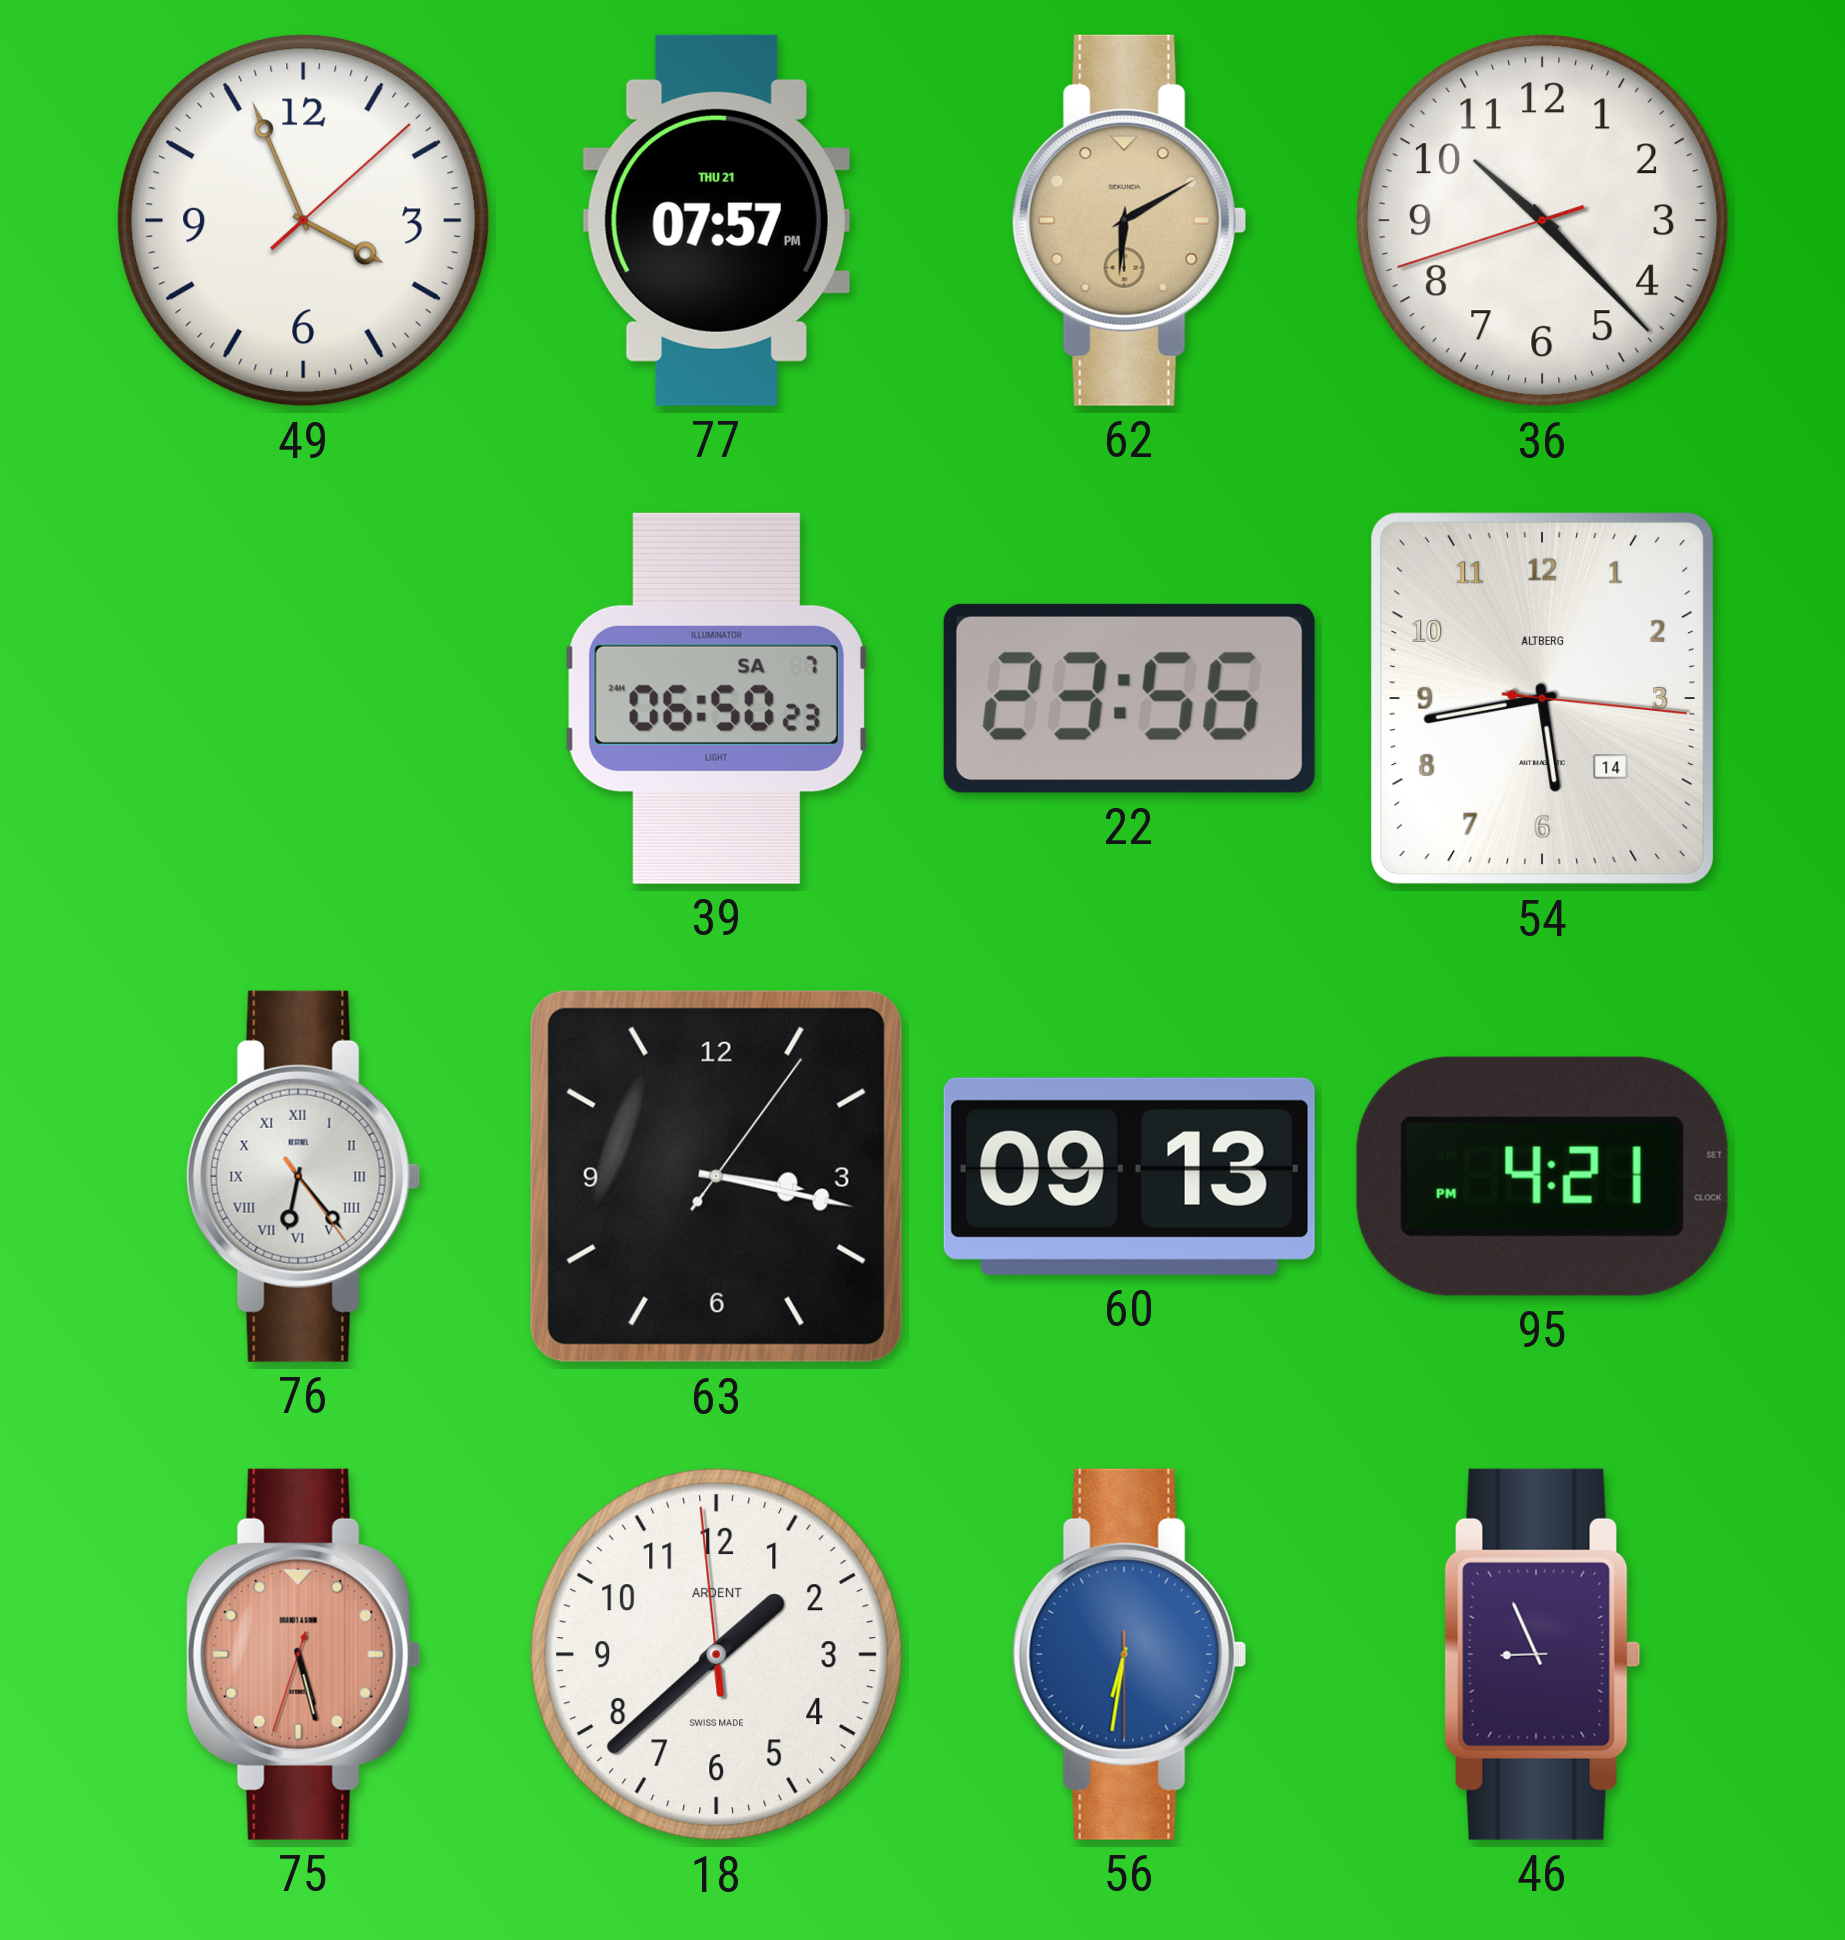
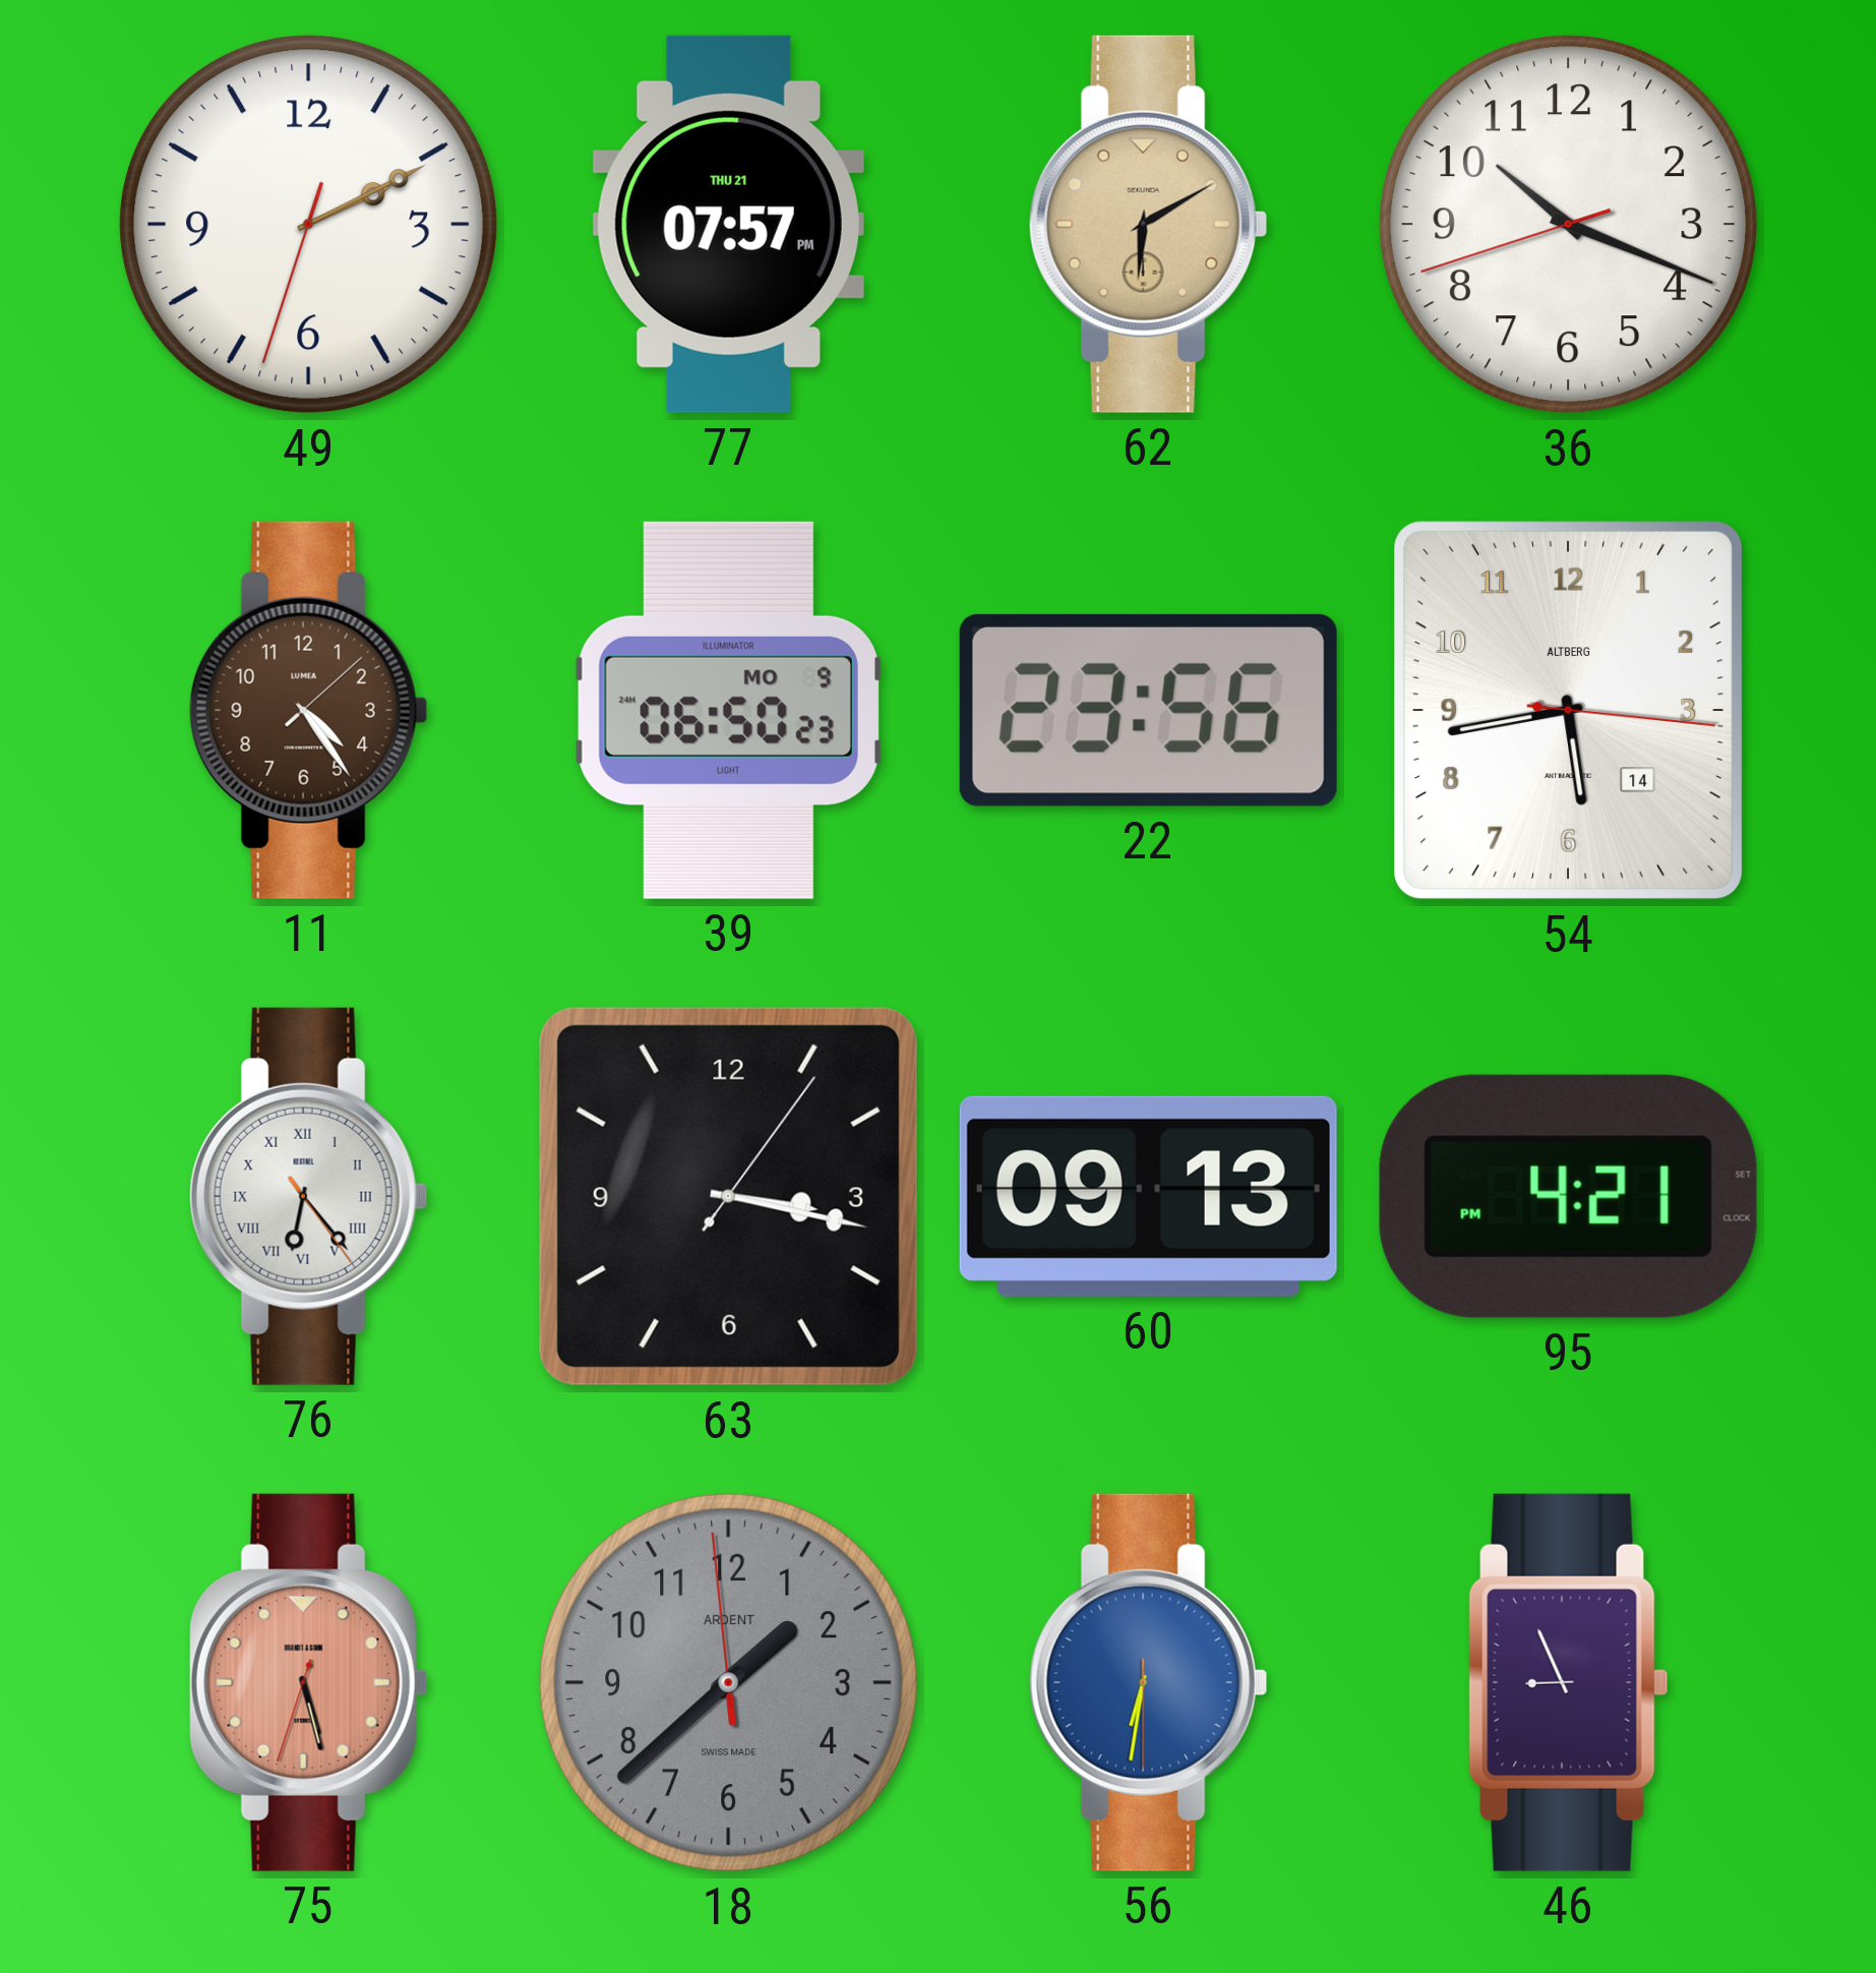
49: 3:56 -> 2:10 (309, 225)
36: 10:22 -> 10:18 (1569, 225)
11: none -> 4:24 (308, 710)
39 date: SA 7 -> MO 9 (728, 710)
18 dial: white -> grey (729, 1683)
